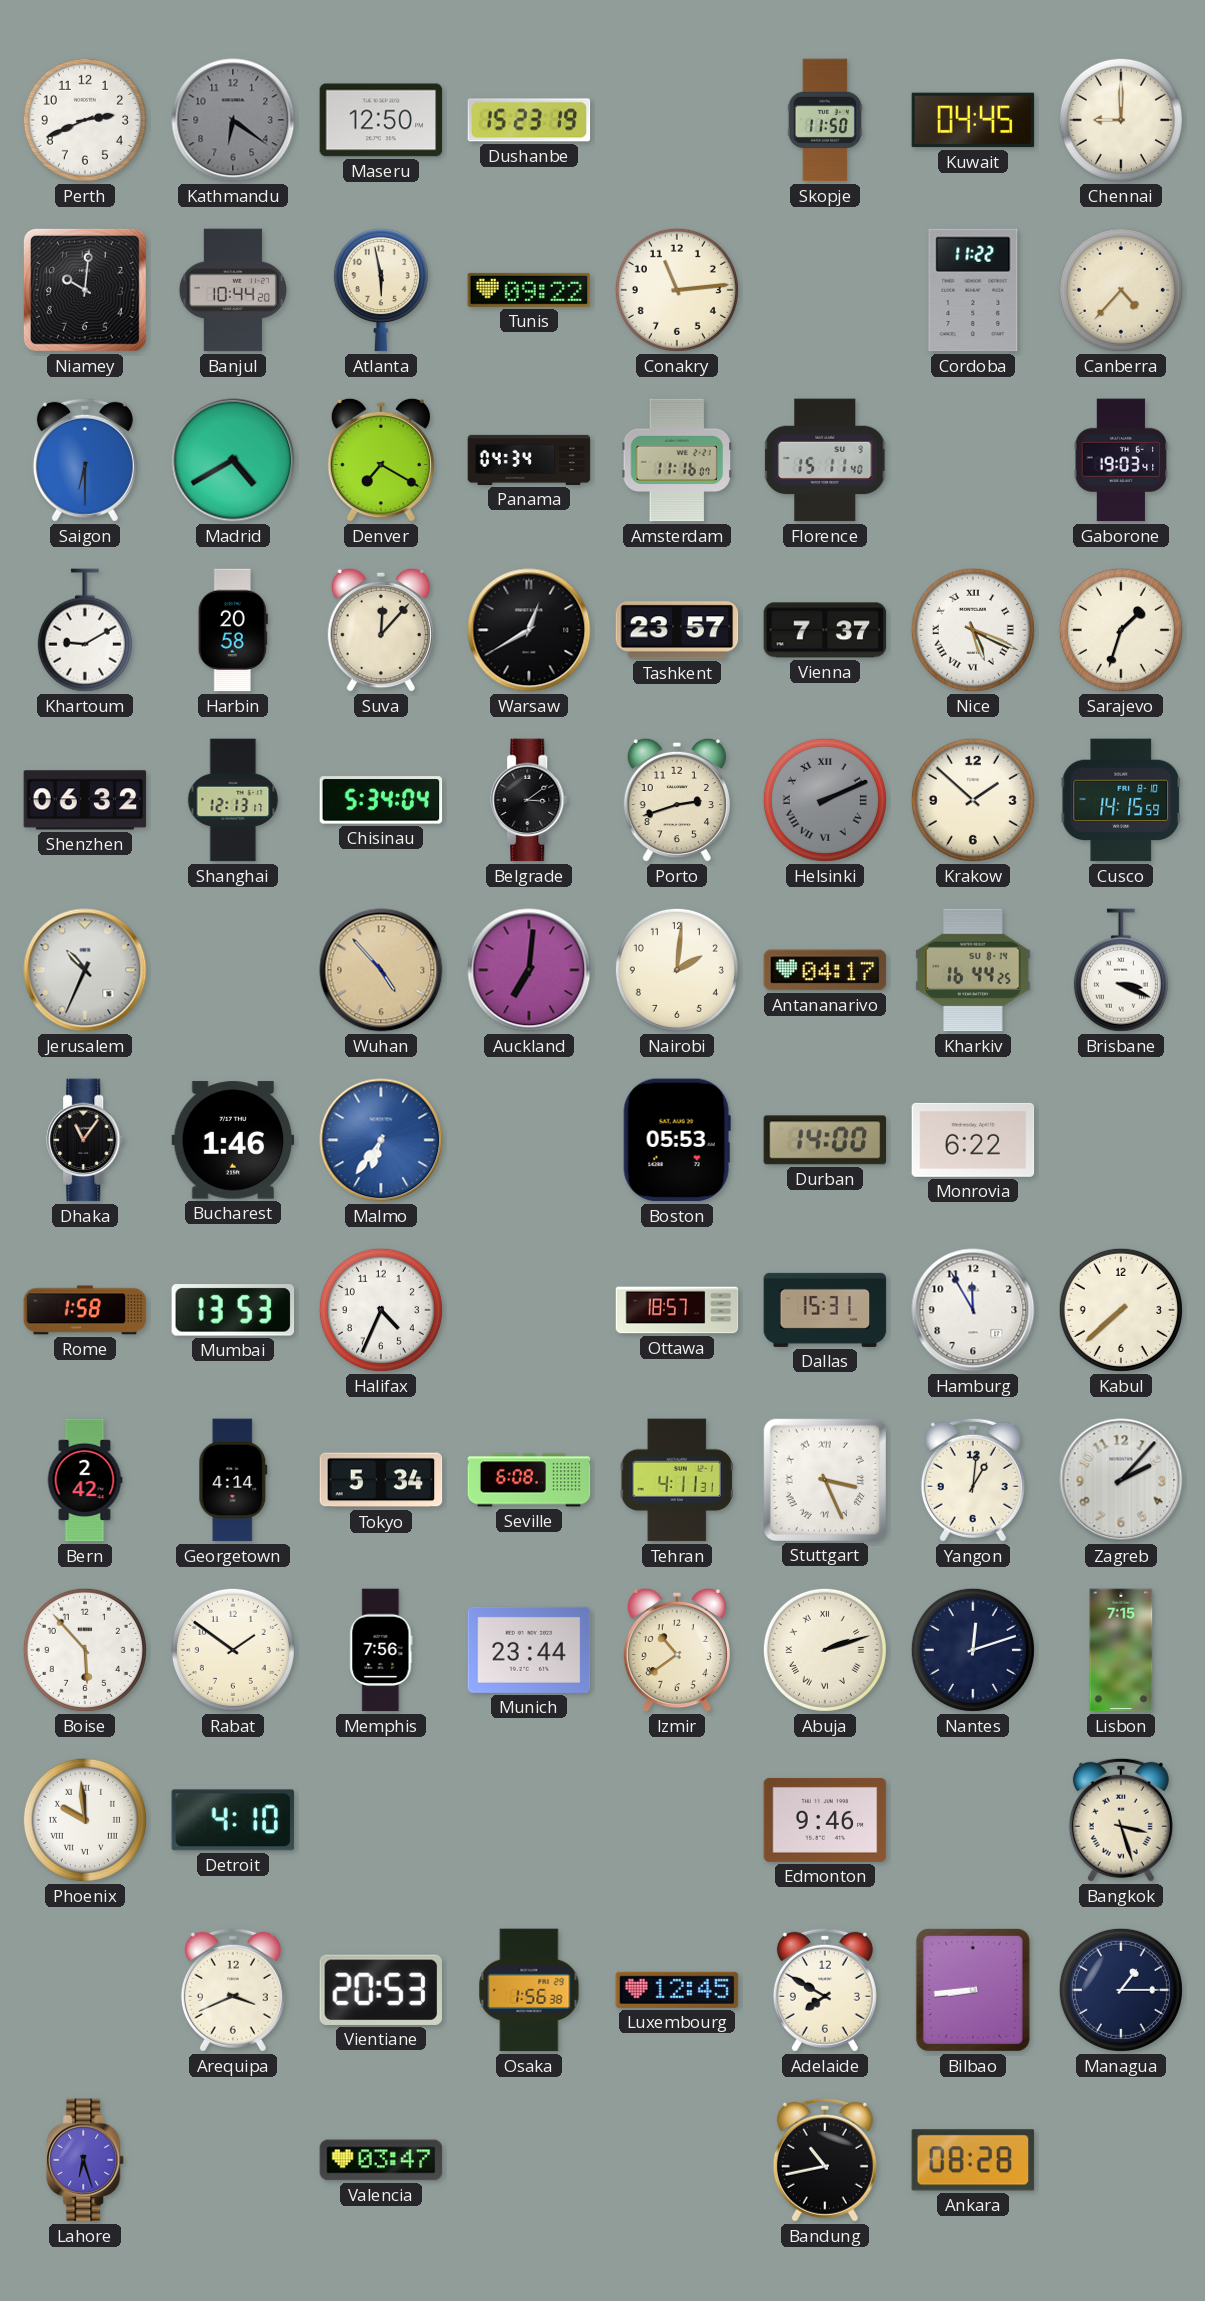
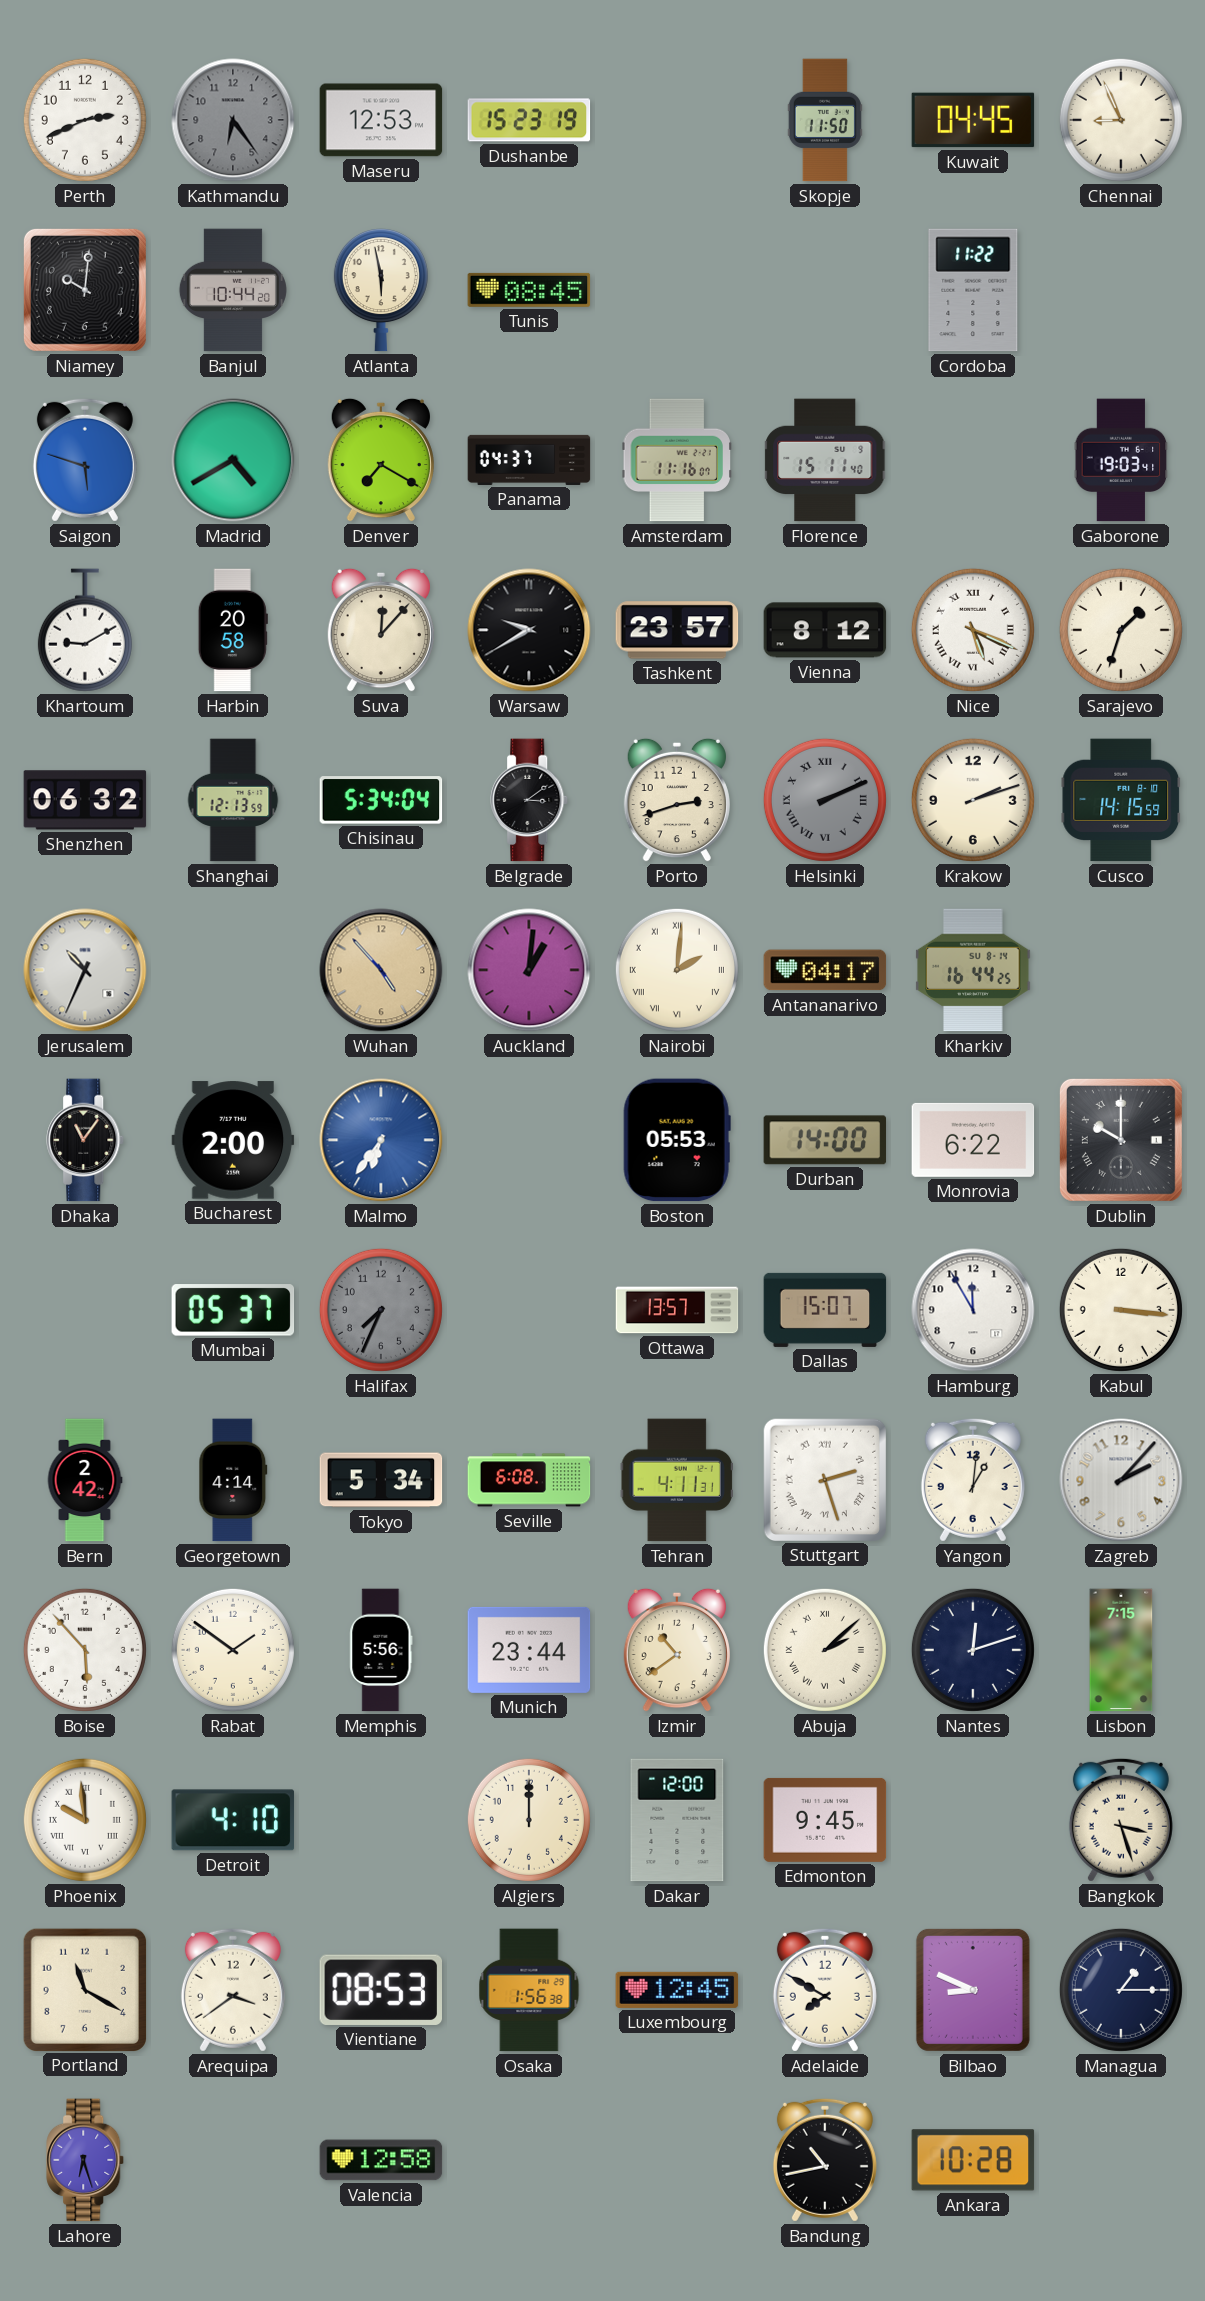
Kathmandu: 6:21 -> 6:24 (233, 120)
Maseru: 12:50 -> 12:53 (381, 120)
Chennai: 9:00 -> 8:56 (1121, 120)
Tunis: 09:22 -> 08:45 (529, 290)
Conakry: 11:14 -> none (677, 290)
Canberra: 4:37 -> none (1121, 290)
Saigon: 6:30 -> 5:48 (85, 460)
Panama: 04:34 -> 04:37 (529, 460)
Warsaw: 12:40 -> 9:40 (529, 630)
Vienna: 7:37 -> 8:12 (825, 630)
Shanghai: 12:13:17 -> 12:13:59 (233, 800)
Krakow: 1:52 -> 2:12 (973, 800)
Auckland: 7:01 -> 1:01 (529, 970)
Nairobi numerals: Arabic -> Roman (677, 970)
Brisbane: 3:19 -> none (1121, 970)
Bucharest: 1:46 -> 2:00 (233, 1140)
Dublin: none -> 10:00 (1121, 1140)
Rome: 1:58 -> none (85, 1310)
Mumbai: 13:53 -> 05:37 (233, 1310)
Halifax: 4:34 -> 7:34 (381, 1310)
Halifax dial: white -> grey (381, 1310)
Ottawa: 18:57 -> 13:57 (677, 1310)
Dallas: 15:31 -> 15:07 (825, 1310)
Kabul: 7:38 -> 3:16 (1121, 1310)
Stuttgart: 3:26 -> 2:27 (824, 1479)
Memphis: 7:56 -> 5:56 (381, 1650)
Abuja: 2:12 -> 2:08 (825, 1650)
Algiers: none -> 12:00 (529, 1820)
Dakar: none -> 12:00 (677, 1820)
Edmonton: 9:46 -> 9:45 (825, 1820)
Portland: none -> 11:20 (84, 1989)
Arequipa: 3:41 -> 3:39 (233, 1990)
Vientiane: 20:53 -> 08:53 (380, 1990)
Bilbao: 8:44 -> 8:49 (973, 1990)
Valencia: 03:47 -> 12:58 (381, 2160)
Ankara: 08:28 -> 10:28 (973, 2160)
